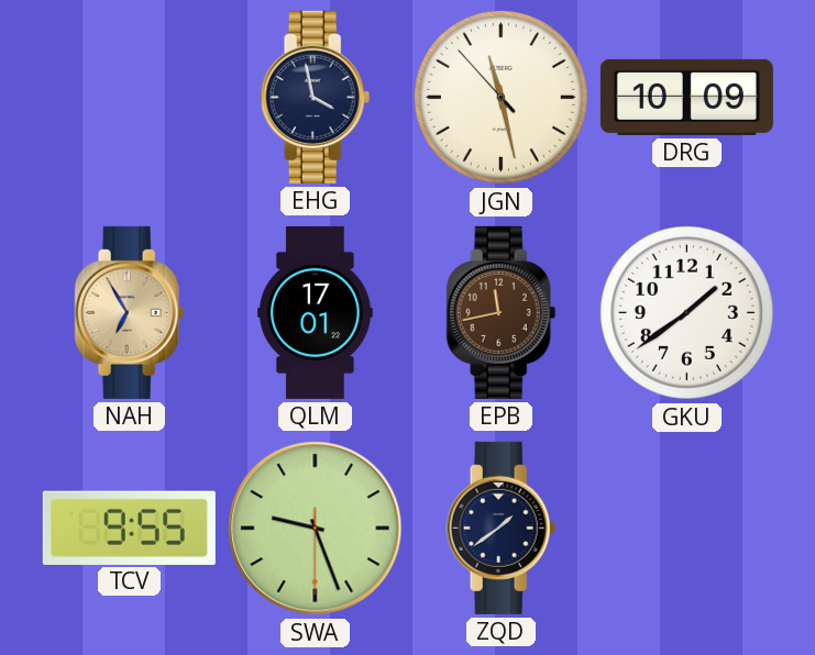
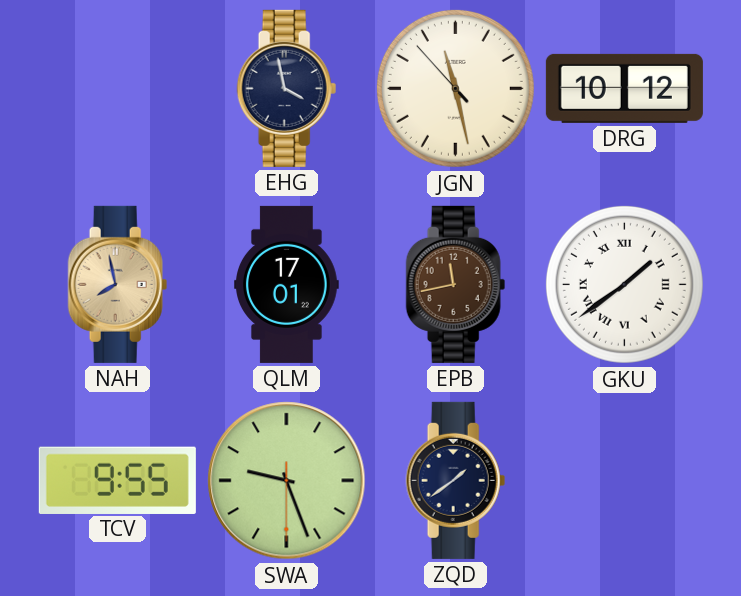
DRG: 10:09 -> 10:12 (624, 88)
NAH: 6:55 -> 7:58 (118, 284)
GKU numerals: Arabic -> Roman (624, 284)
